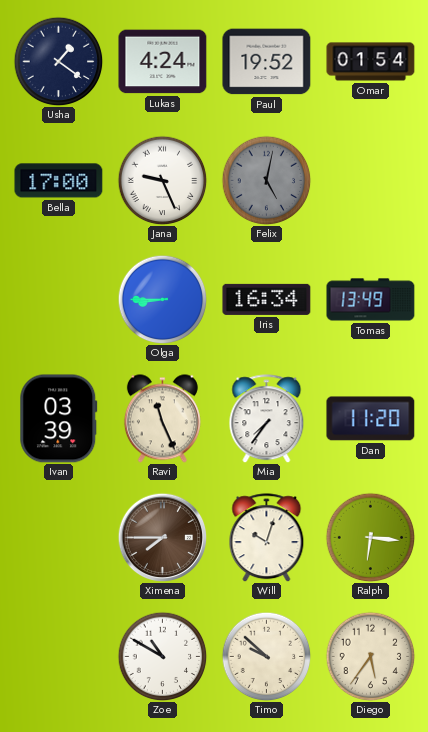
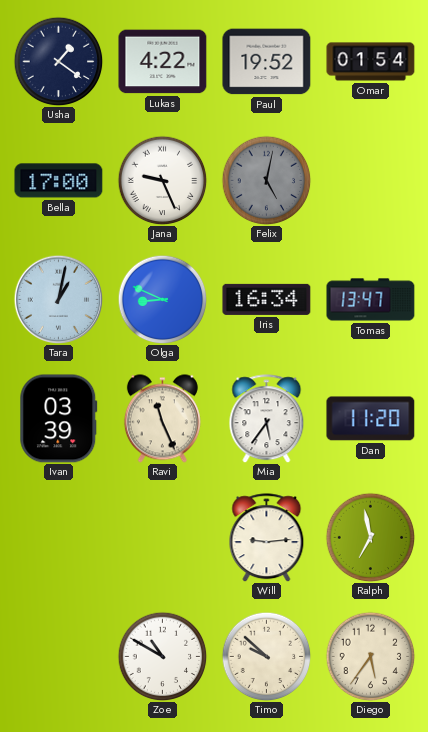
Lukas: 4:24 -> 4:22 (163, 62)
Tara: none -> 1:02 (58, 299)
Olga: 8:45 -> 8:49 (162, 299)
Tomas: 13:49 -> 13:47 (371, 300)
Mia: 7:36 -> 5:36 (267, 419)
Ximena: 7:45 -> none (162, 537)
Will: 10:03 -> 9:14 (267, 538)
Ralph: 6:16 -> 6:58 (370, 537)
